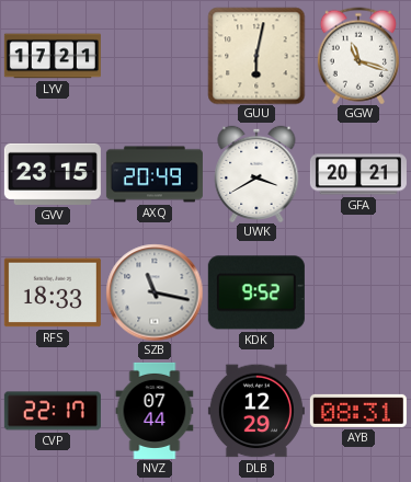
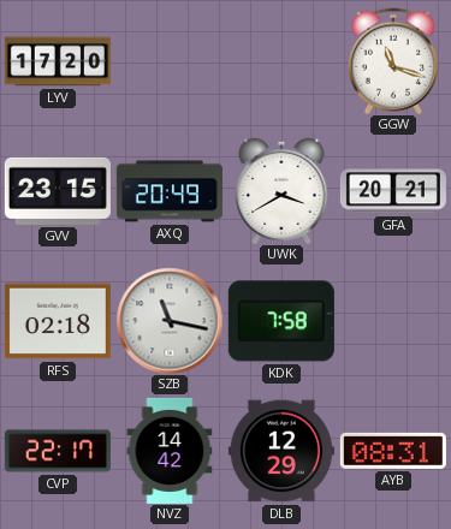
LYV: 17:21 -> 17:20 (58, 61)
GUU: 6:02 -> none (256, 56)
RFS: 18:33 -> 02:18 (58, 321)
KDK: 9:52 -> 7:58 (281, 321)
NVZ: 07:44 -> 14:42 (170, 451)
